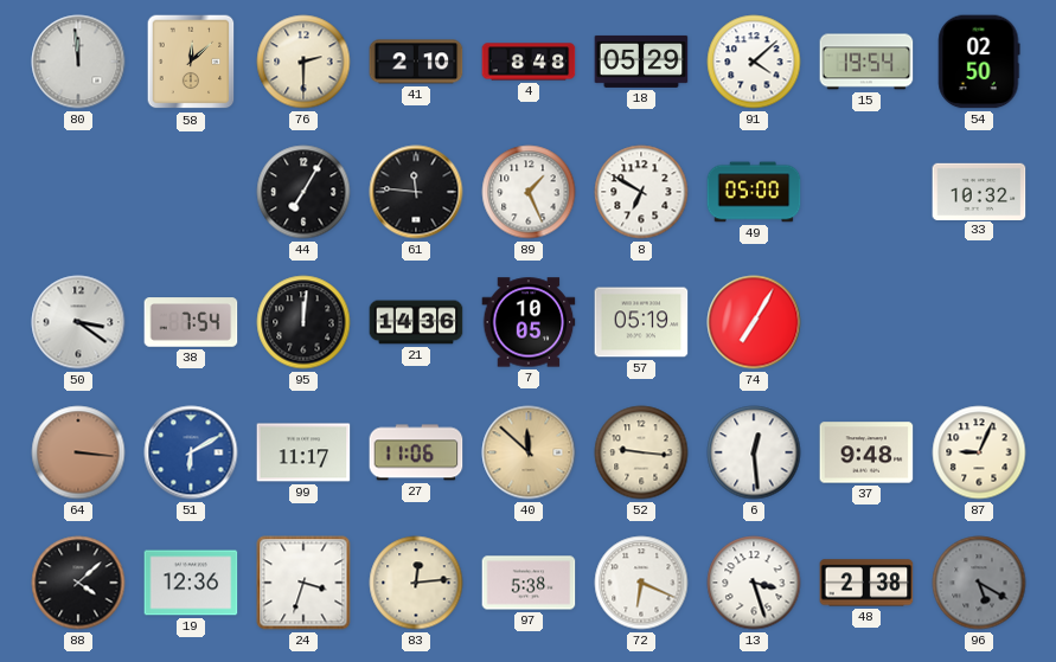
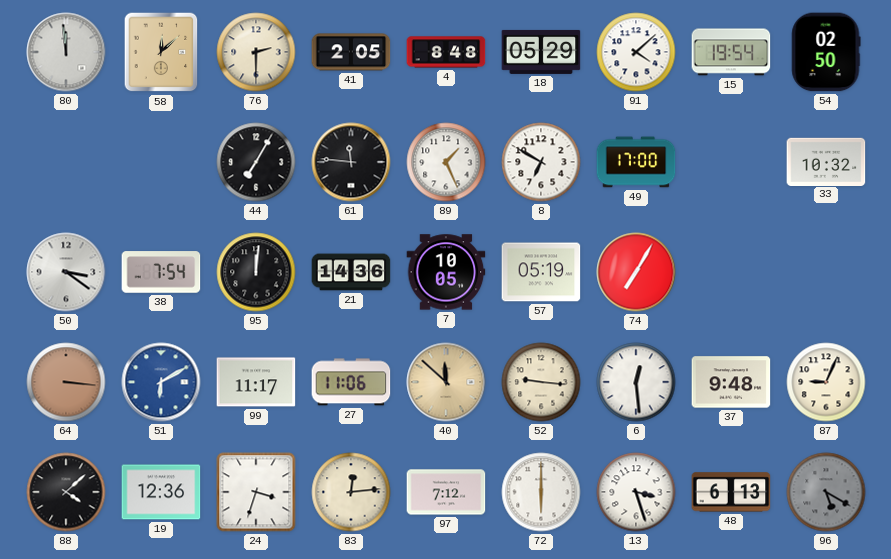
41: 2:10 -> 2:05 (351, 52)
49: 05:00 -> 17:00 (636, 162)
97: 5:38 -> 7:12 (446, 492)
72: 6:19 -> 6:00 (541, 492)
48: 2:38 -> 6:13 (731, 492)
